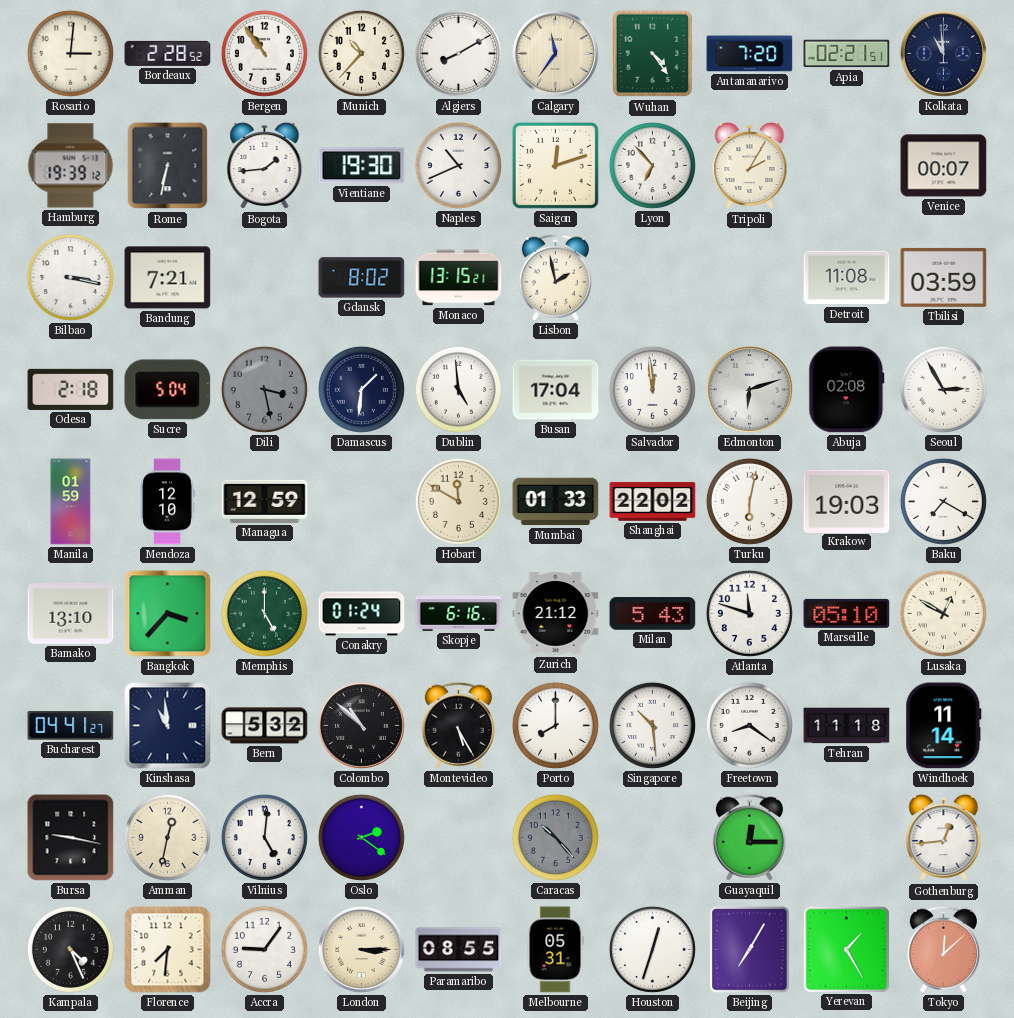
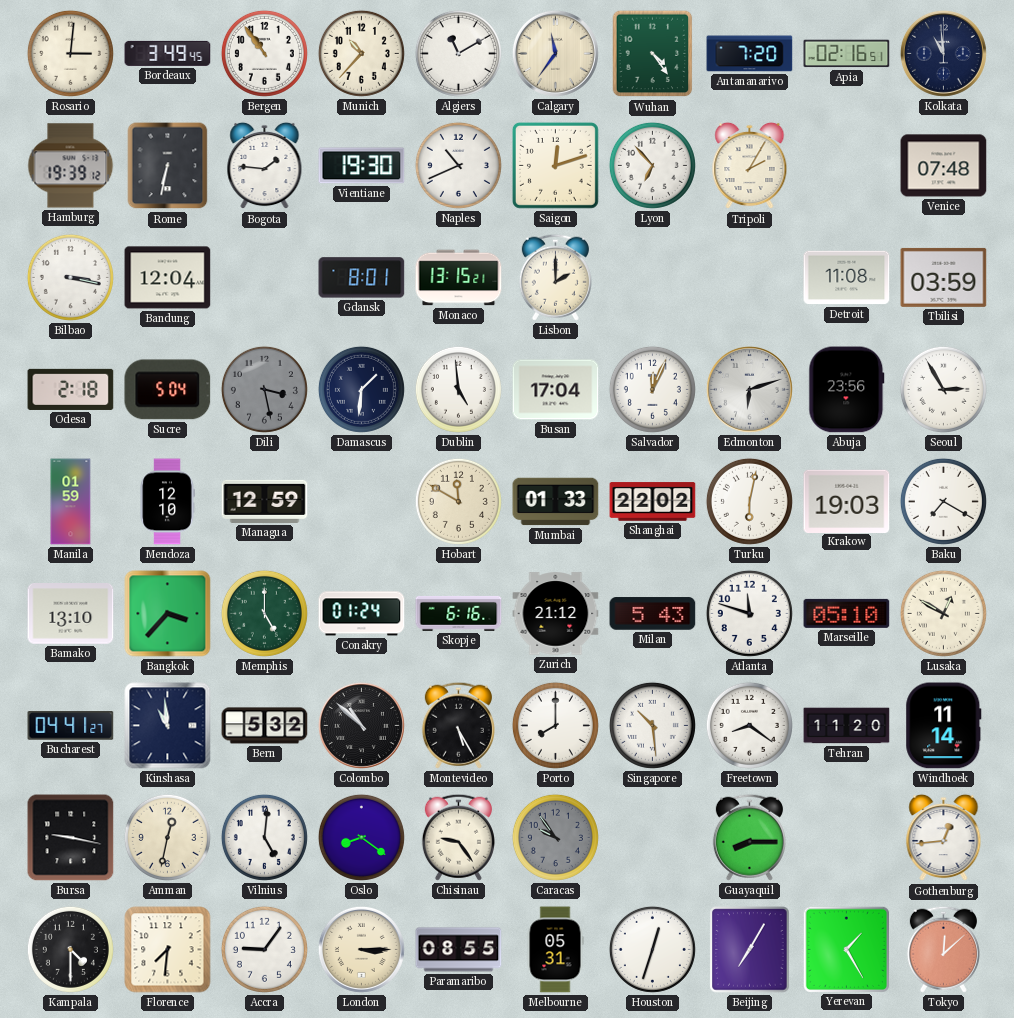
Bordeaux: 2:28 -> 3:49 (168, 53)
Algiers: 8:10 -> 11:10 (458, 53)
Apia: 02:21 -> 02:16 (847, 54)
Bogota: 1:44 -> 1:46 (265, 166)
Venice: 00:07 -> 07:48 (944, 166)
Bandung: 7:21 -> 12:04 (168, 278)
Gdansk: 8:02 -> 8:01 (362, 278)
Lisbon: 1:58 -> 2:00 (555, 277)
Salvador: 11:59 -> 12:04 (652, 389)
Abuja: 02:08 -> 23:56 (847, 390)
Tehran: 11:18 -> 11:20 (847, 726)
Oslo: 2:21 -> 8:21 (361, 837)
Chisinau: none -> 9:24 (458, 837)
Caracas: 10:23 -> 9:54 (555, 837)
Guayaquil: 12:15 -> 8:15 (749, 837)
Kampala: 4:26 -> 4:30 (70, 949)
